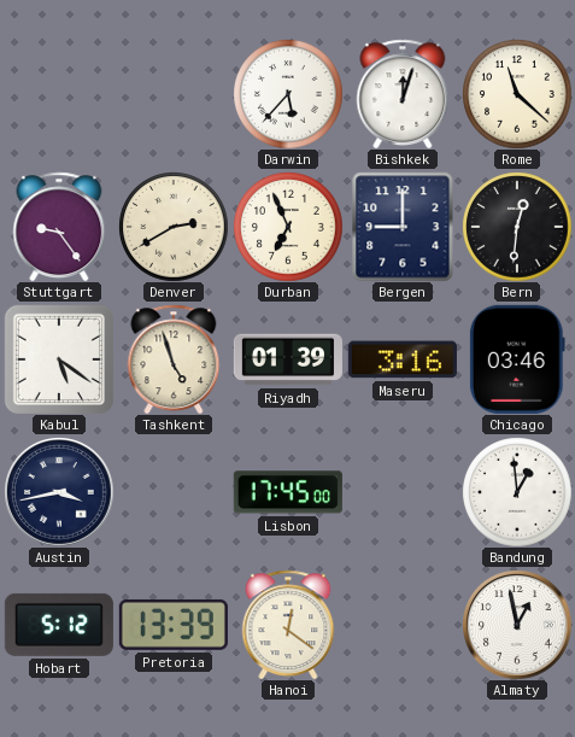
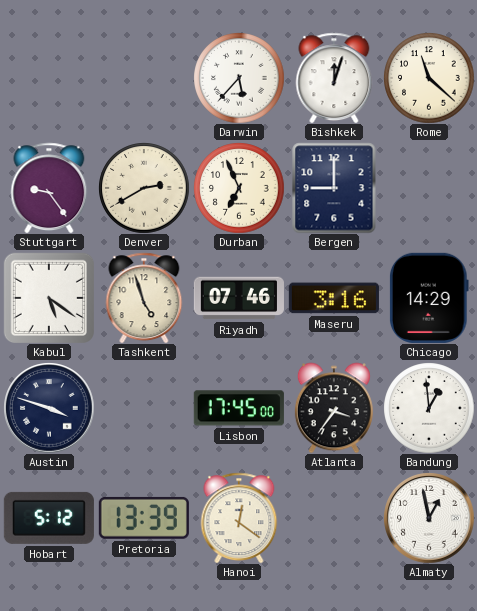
Bern: 12:31 -> none (517, 227)
Riyadh: 01:39 -> 07:46 (239, 298)
Chicago: 03:46 -> 14:29 (429, 298)
Austin: 3:43 -> 3:48 (49, 408)
Atlanta: none -> 3:36 (334, 408)
